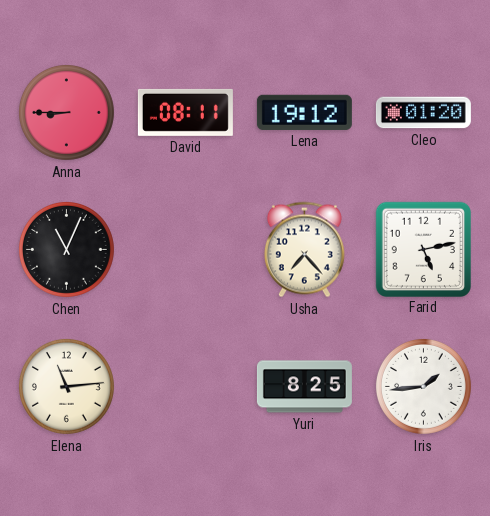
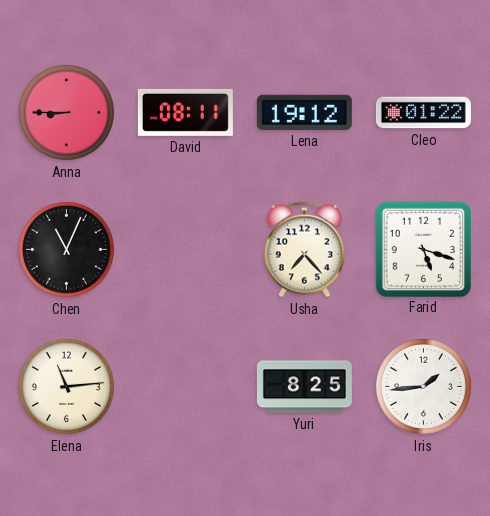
Cleo: 01:20 -> 01:22 (423, 113)
Farid: 5:13 -> 5:18 (423, 249)
